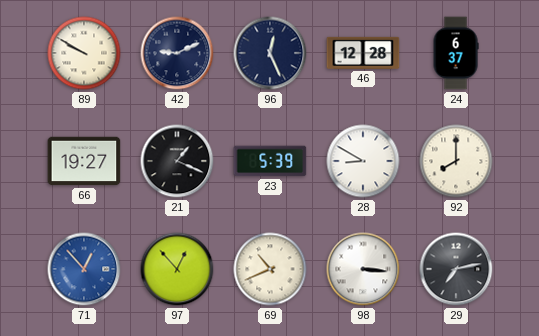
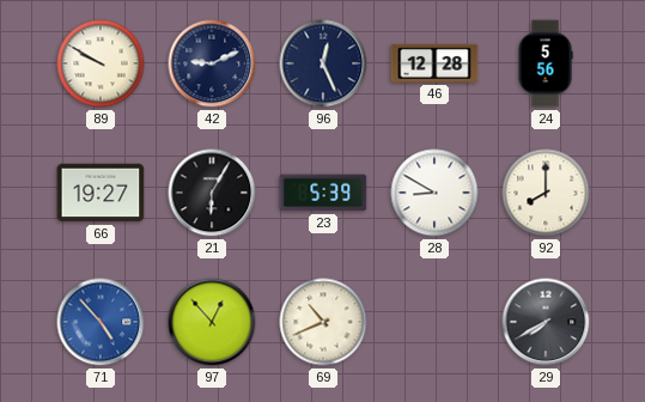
24: 6:37 -> 5:56 (546, 63)
21: 1:19 -> 6:05 (212, 193)
71: 12:53 -> 4:53 (101, 322)
98: 3:16 -> none (363, 269)
29: 7:13 -> 7:40 (546, 322)
